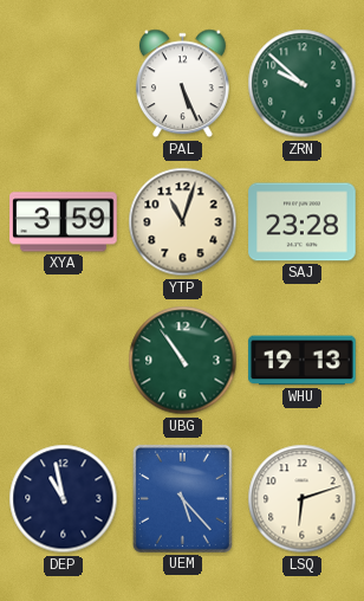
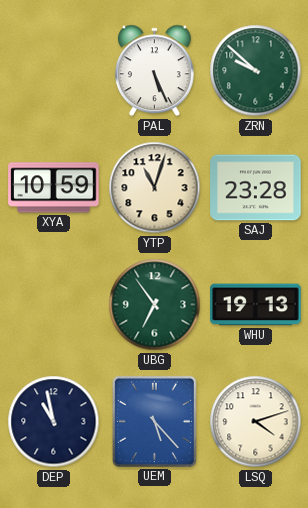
XYA: 3:59 -> 10:59 (54, 188)
UBG: 10:54 -> 6:54 (155, 305)
LSQ: 6:12 -> 4:12 (256, 422)
